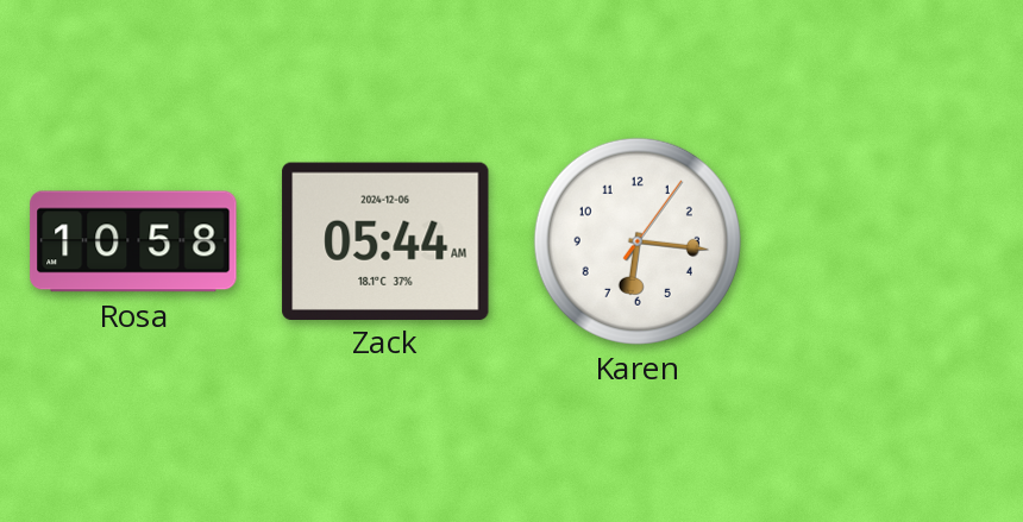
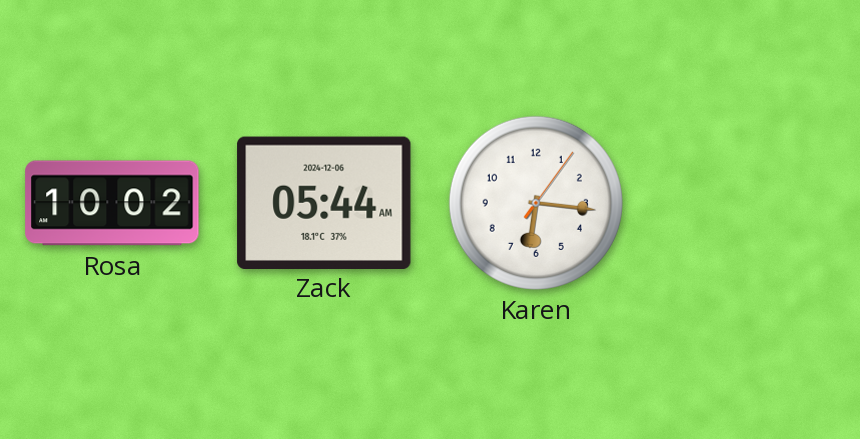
Rosa: 10:58 -> 10:02 (112, 203)
